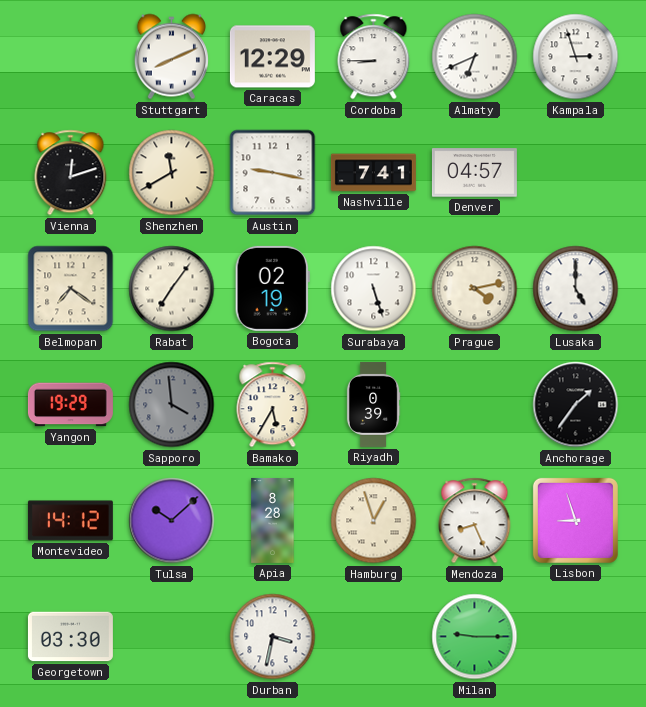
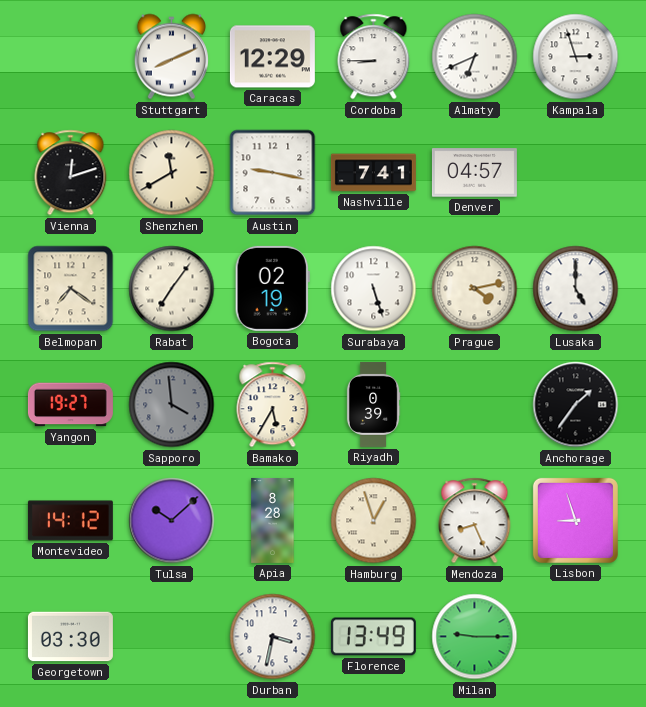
Yangon: 19:29 -> 19:27 (70, 405)
Florence: none -> 13:49 (373, 637)
